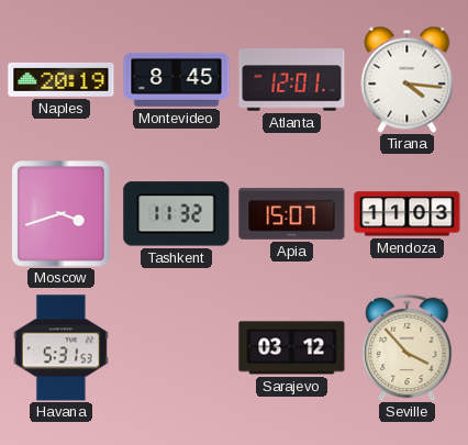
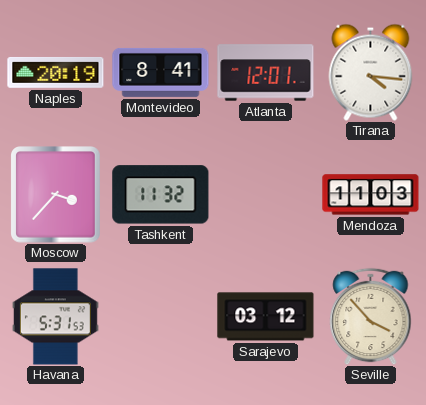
Montevideo: 8:45 -> 8:41 (161, 72)
Moscow: 3:42 -> 3:37 (56, 195)
Apia: 15:07 -> none (292, 213)
